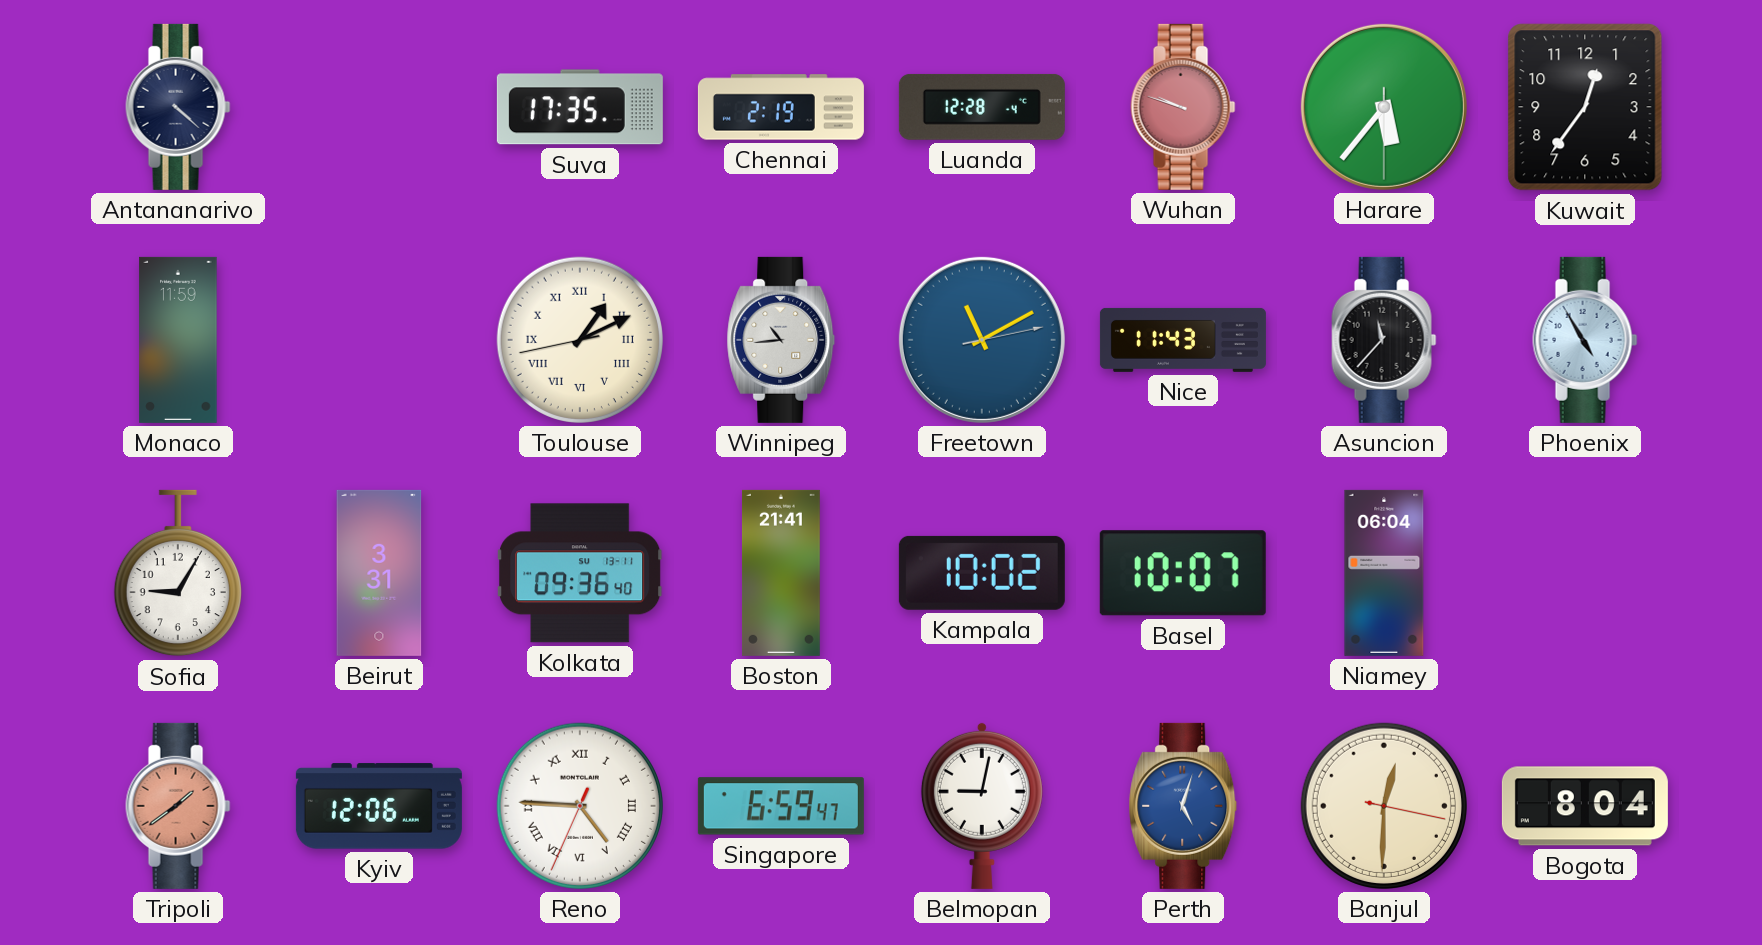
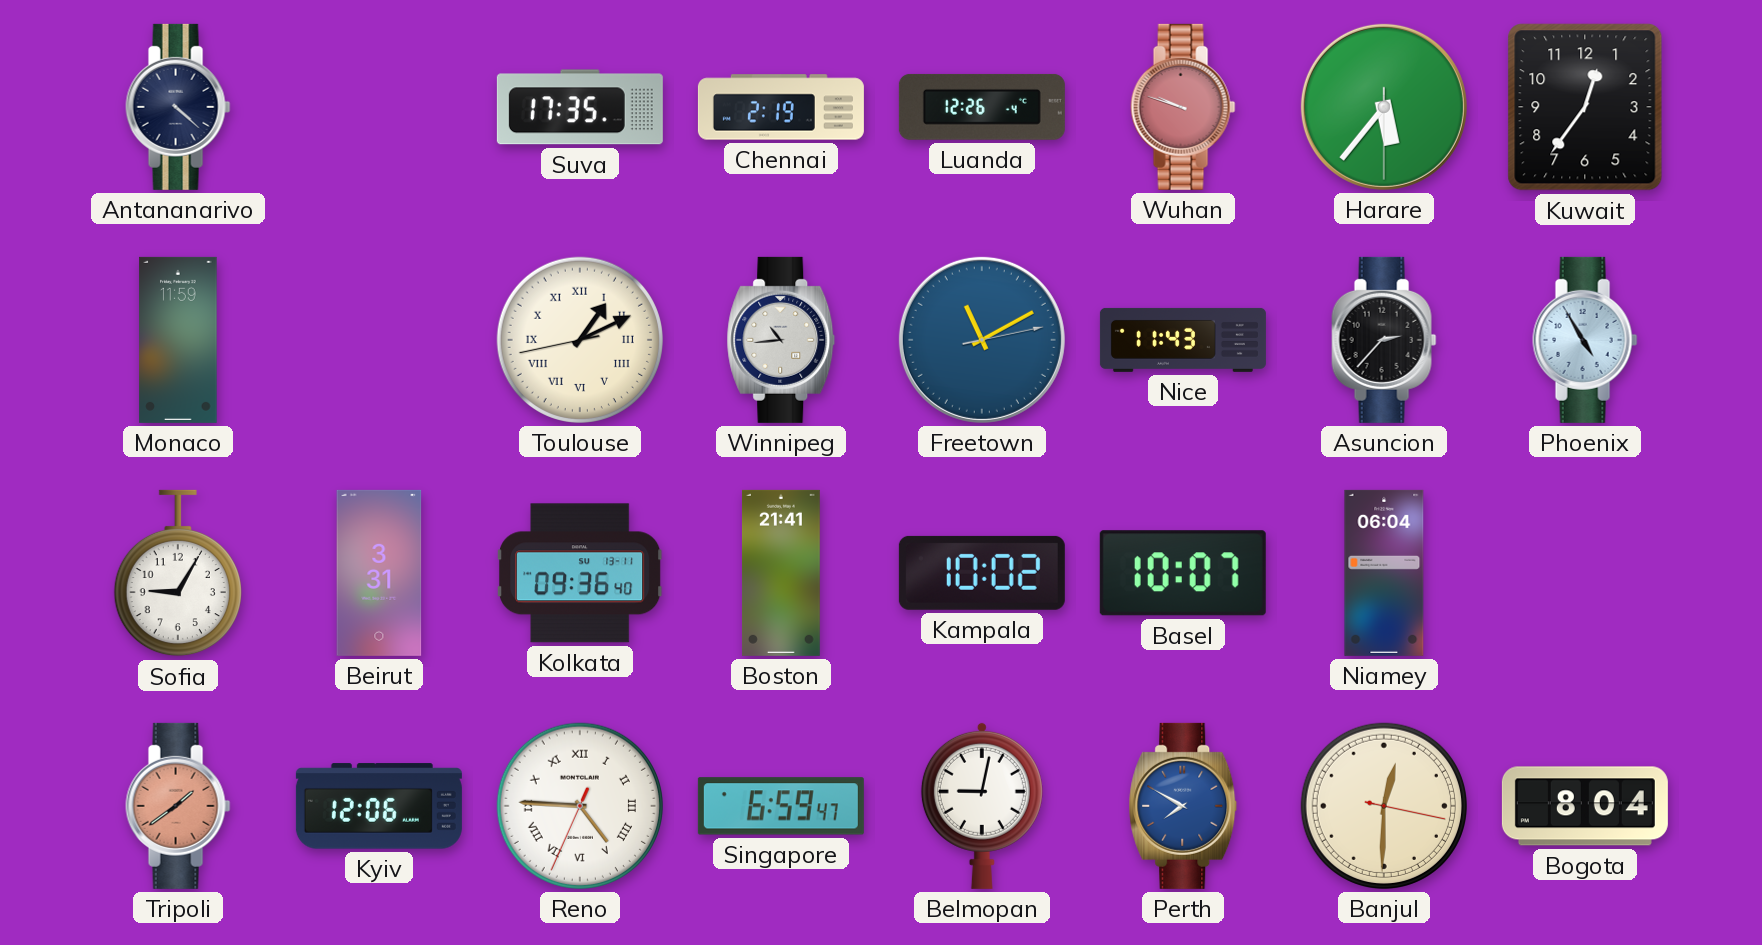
Luanda: 12:28 -> 12:26 (982, 107)
Asuncion: 11:37 -> 2:37 (1384, 340)
Perth: 5:03 -> 7:50 (1183, 806)
